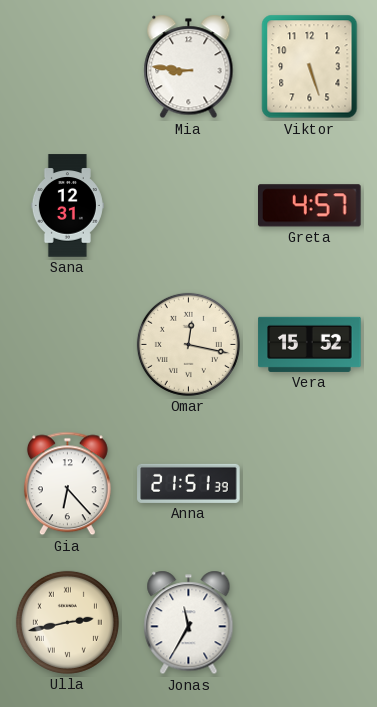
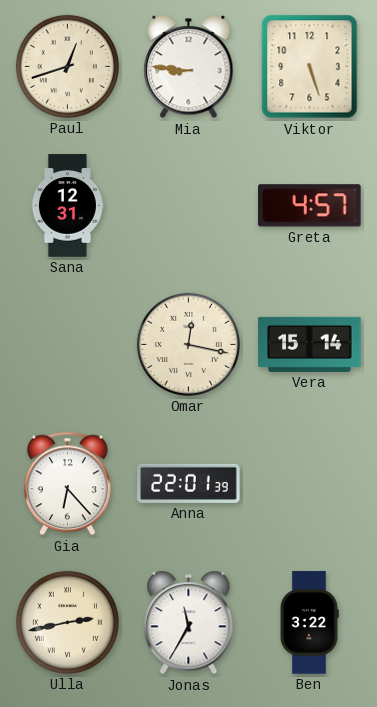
Paul: none -> 12:42 (67, 66)
Vera: 15:52 -> 15:14 (310, 344)
Anna: 21:51 -> 22:01 (189, 483)
Ben: none -> 3:22 (309, 623)
